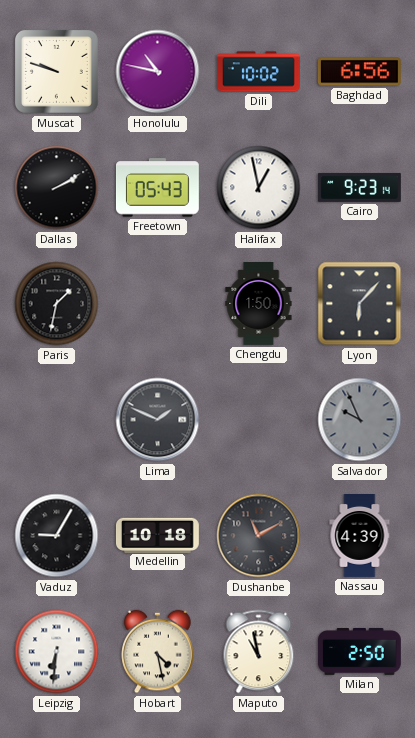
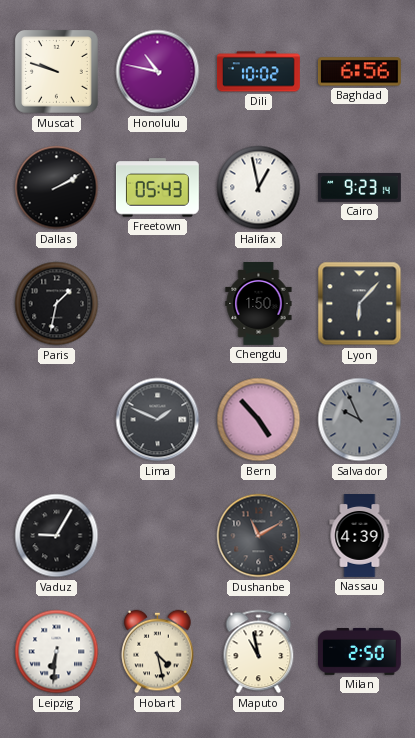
Bern: none -> 4:53 (259, 420)
Medellin: 10:18 -> none (158, 535)
